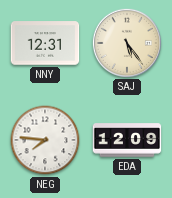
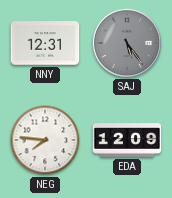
SAJ dial: cream -> grey (126, 42)
